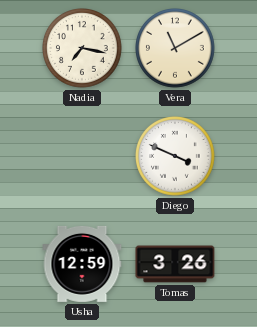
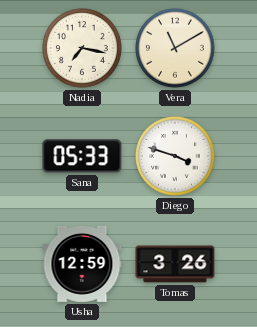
Sana: none -> 05:33 (82, 156)
Diego: 3:49 -> 3:48 (176, 157)
